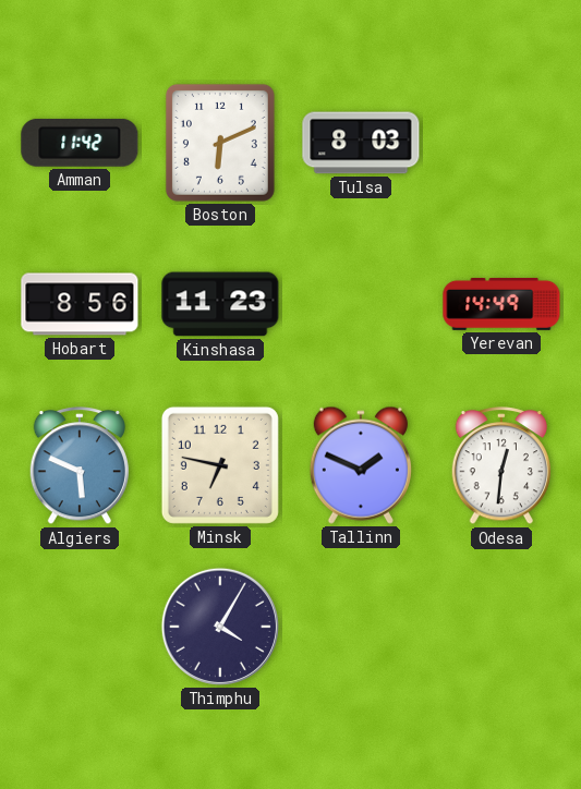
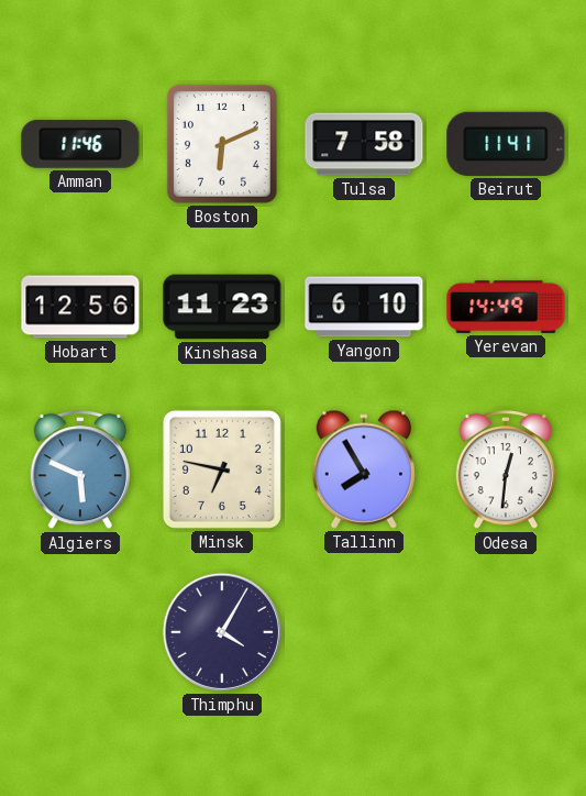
Amman: 11:42 -> 11:46 (80, 144)
Tulsa: 8:03 -> 7:58 (364, 144)
Beirut: none -> 11:41 (506, 144)
Hobart: 8:56 -> 12:56 (80, 307)
Yangon: none -> 6:10 (364, 307)
Tallinn: 1:49 -> 7:55 (364, 469)
